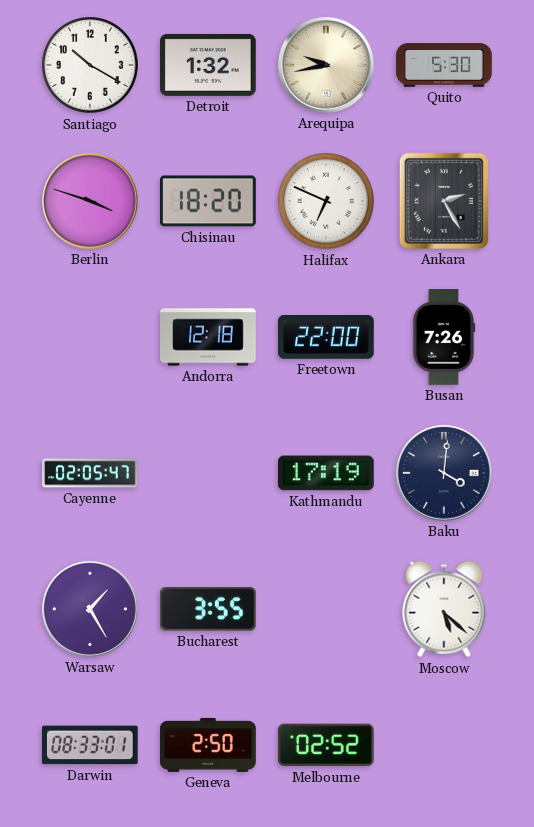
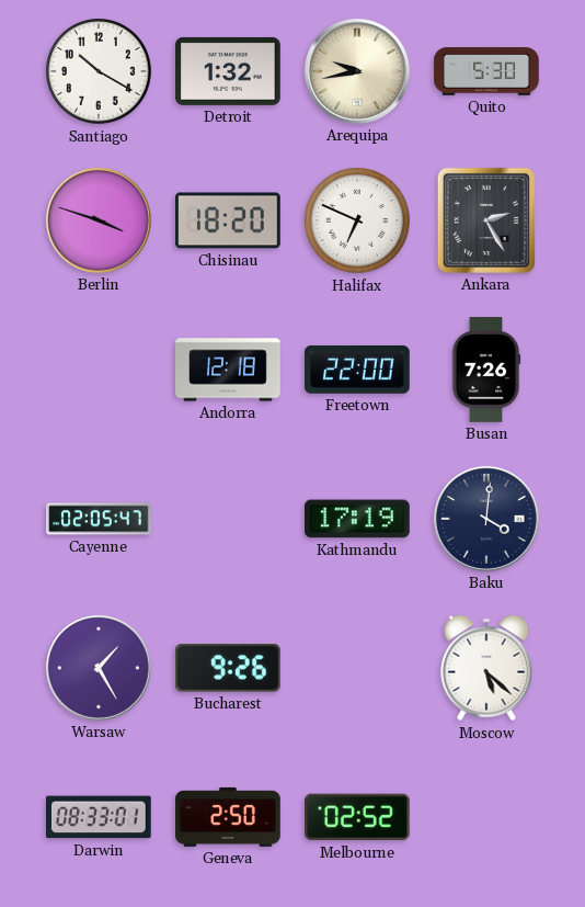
Bucharest: 3:55 -> 9:26 (228, 668)
